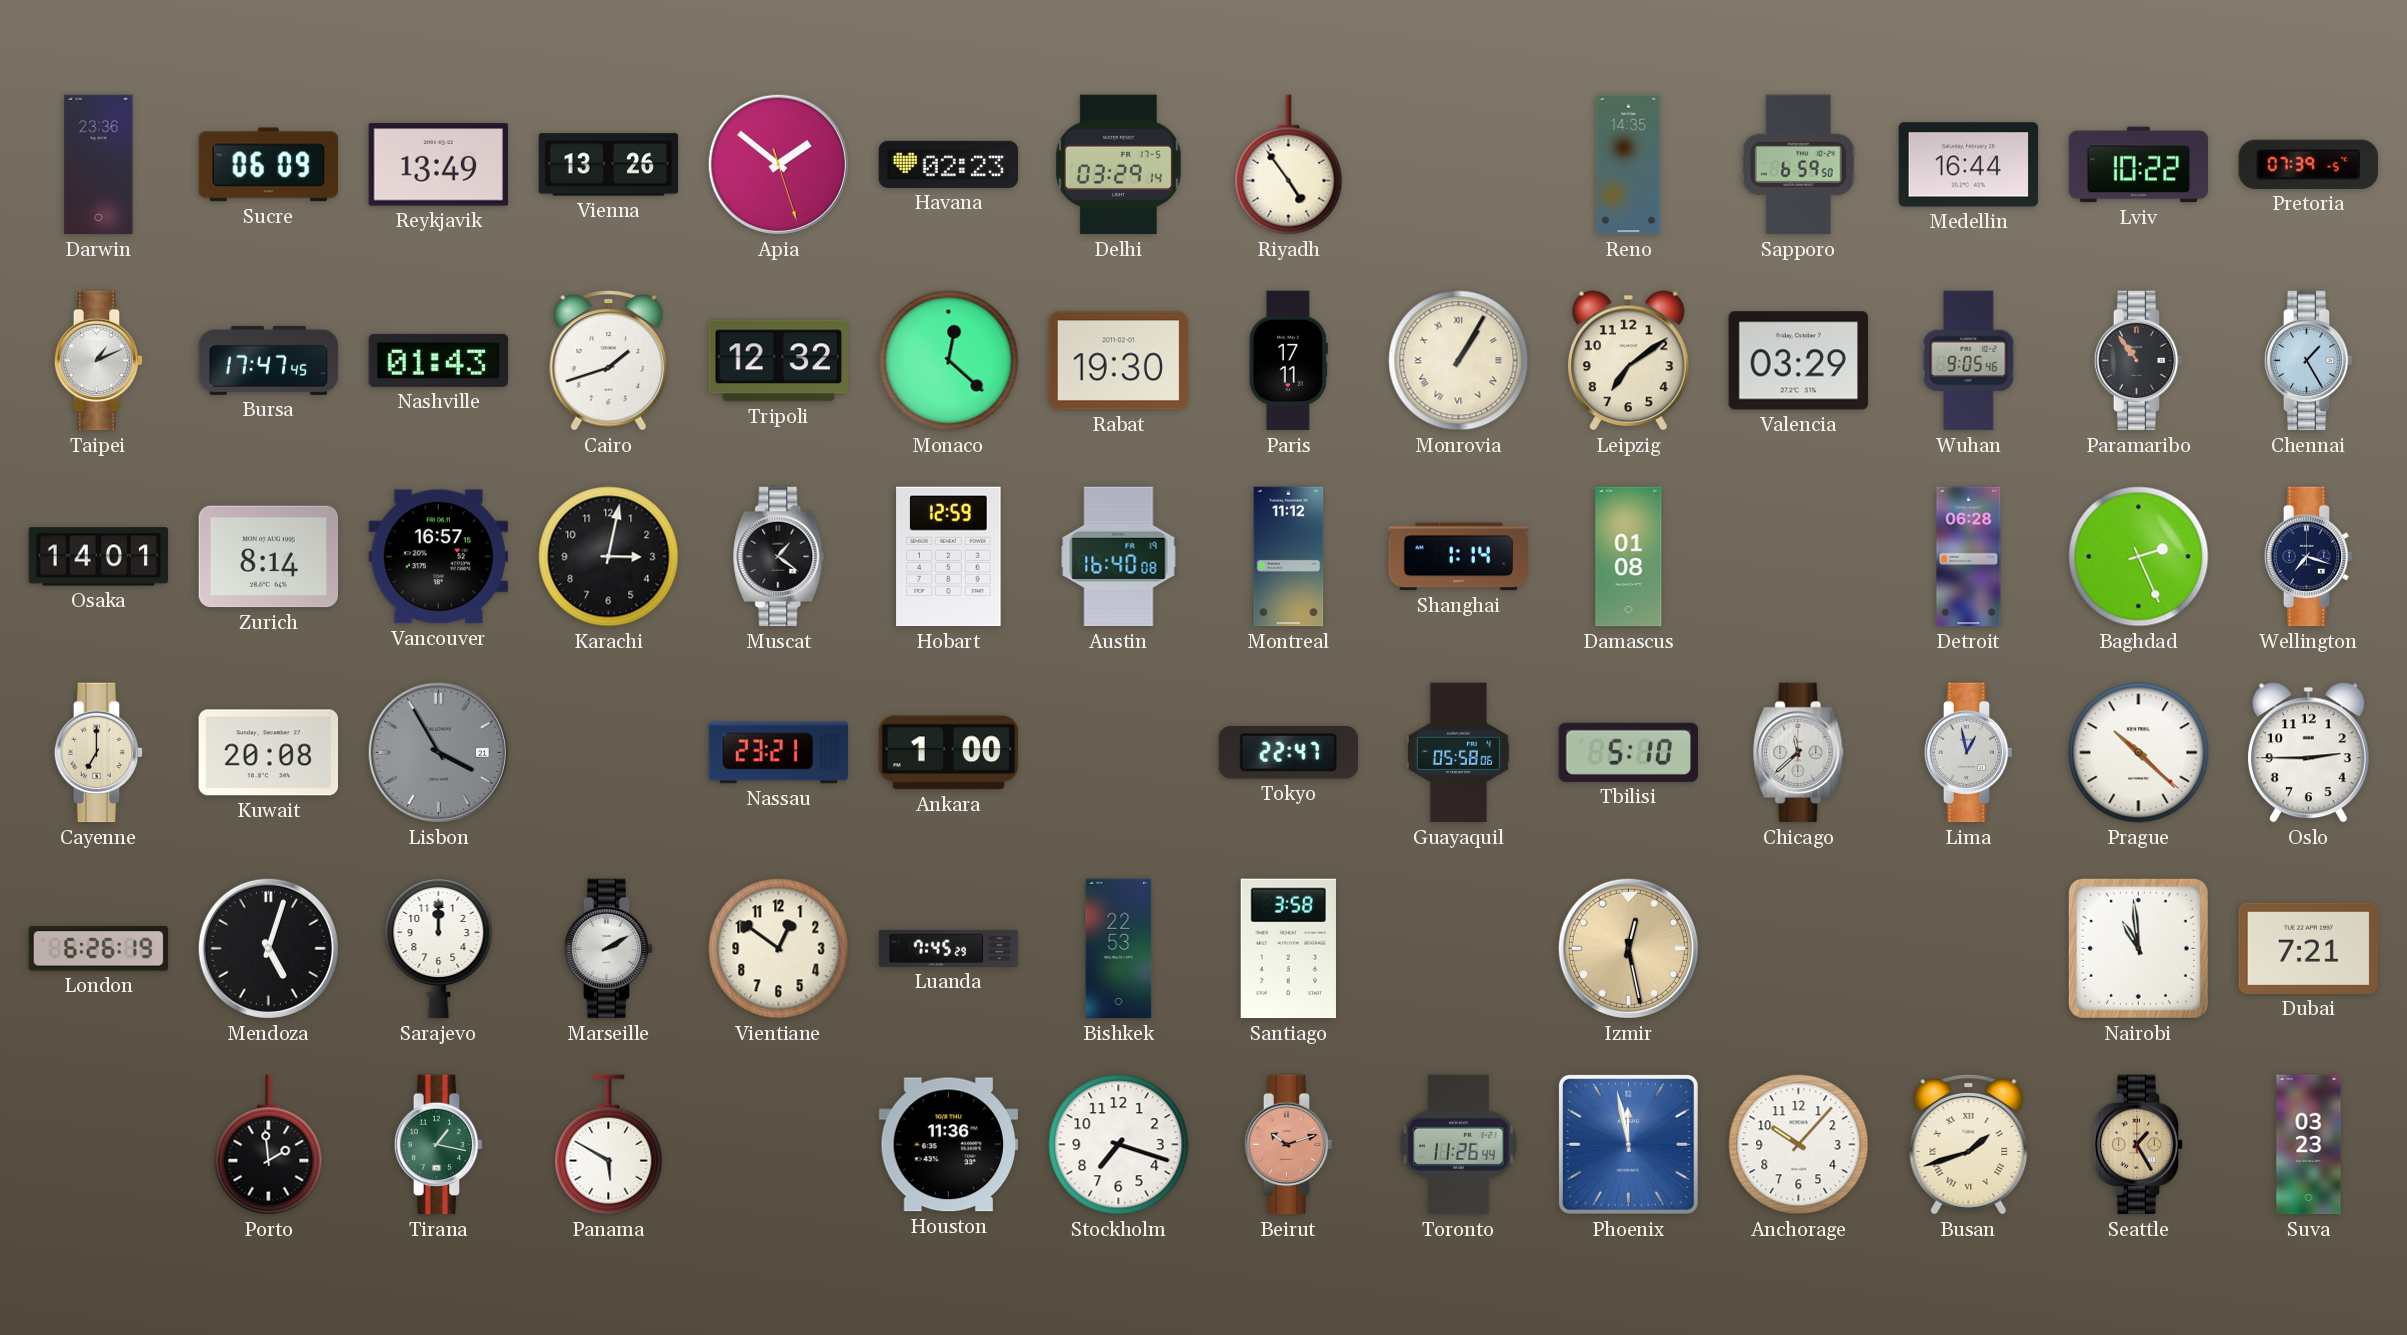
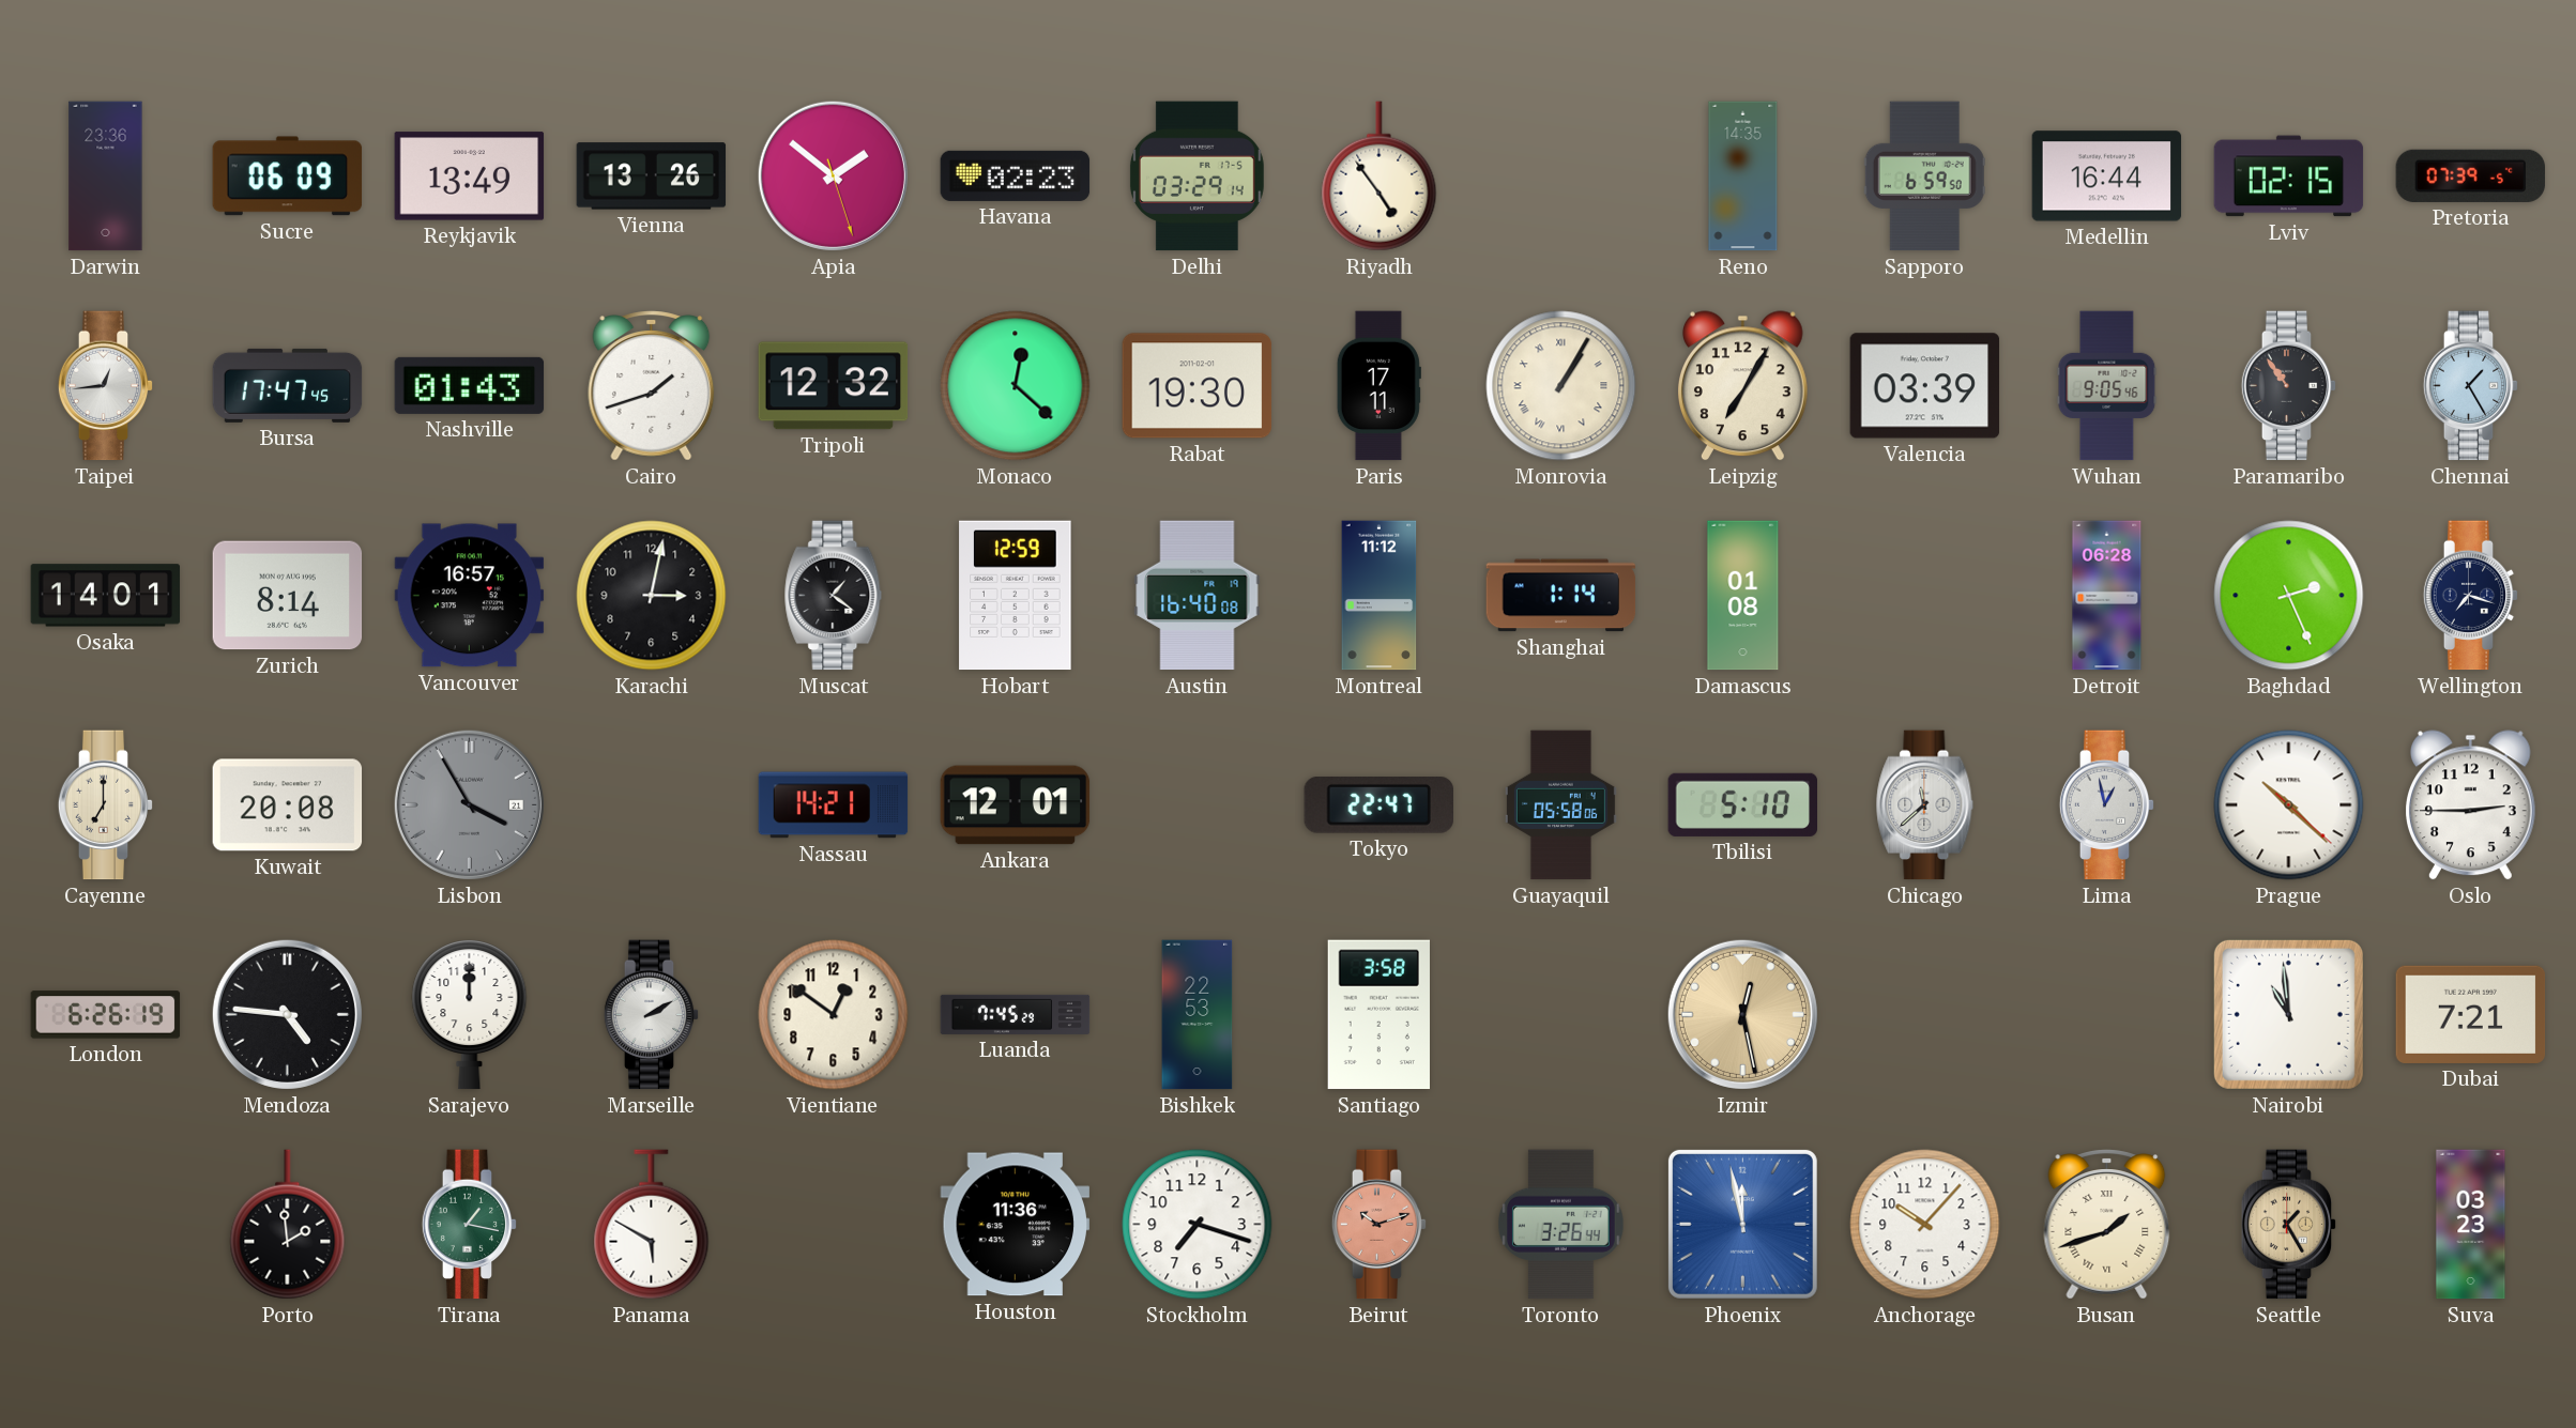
Lviv: 10:22 -> 02:15 (2289, 176)
Taipei: 1:11 -> 12:44 (106, 386)
Leipzig: 7:09 -> 7:05 (1742, 386)
Valencia: 03:29 -> 03:39 (1925, 386)
Nassau: 23:21 -> 14:21 (834, 805)
Ankara: 1:00 -> 12:01 (1016, 805)
Mendoza: 5:03 -> 4:46 (287, 1014)
Toronto: 11:26 -> 3:26 (1560, 1225)
